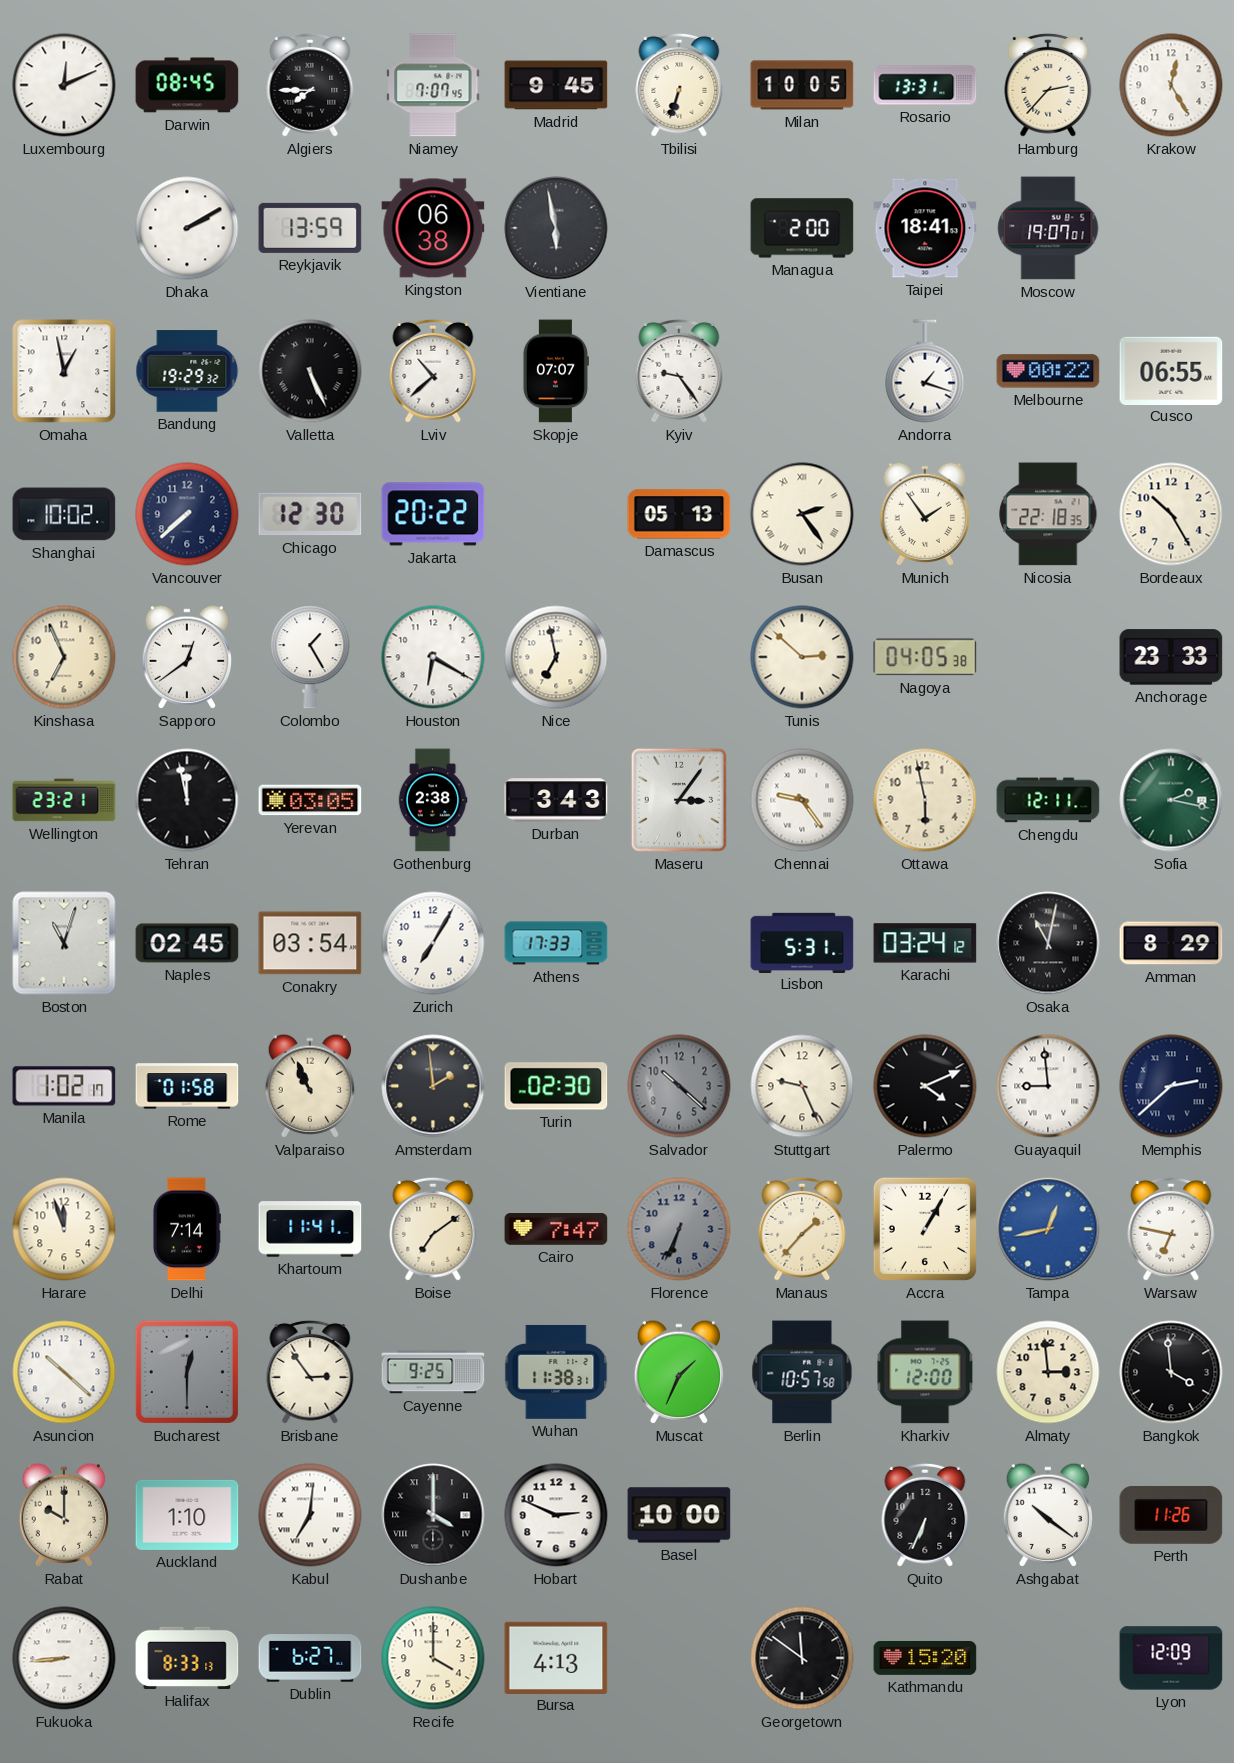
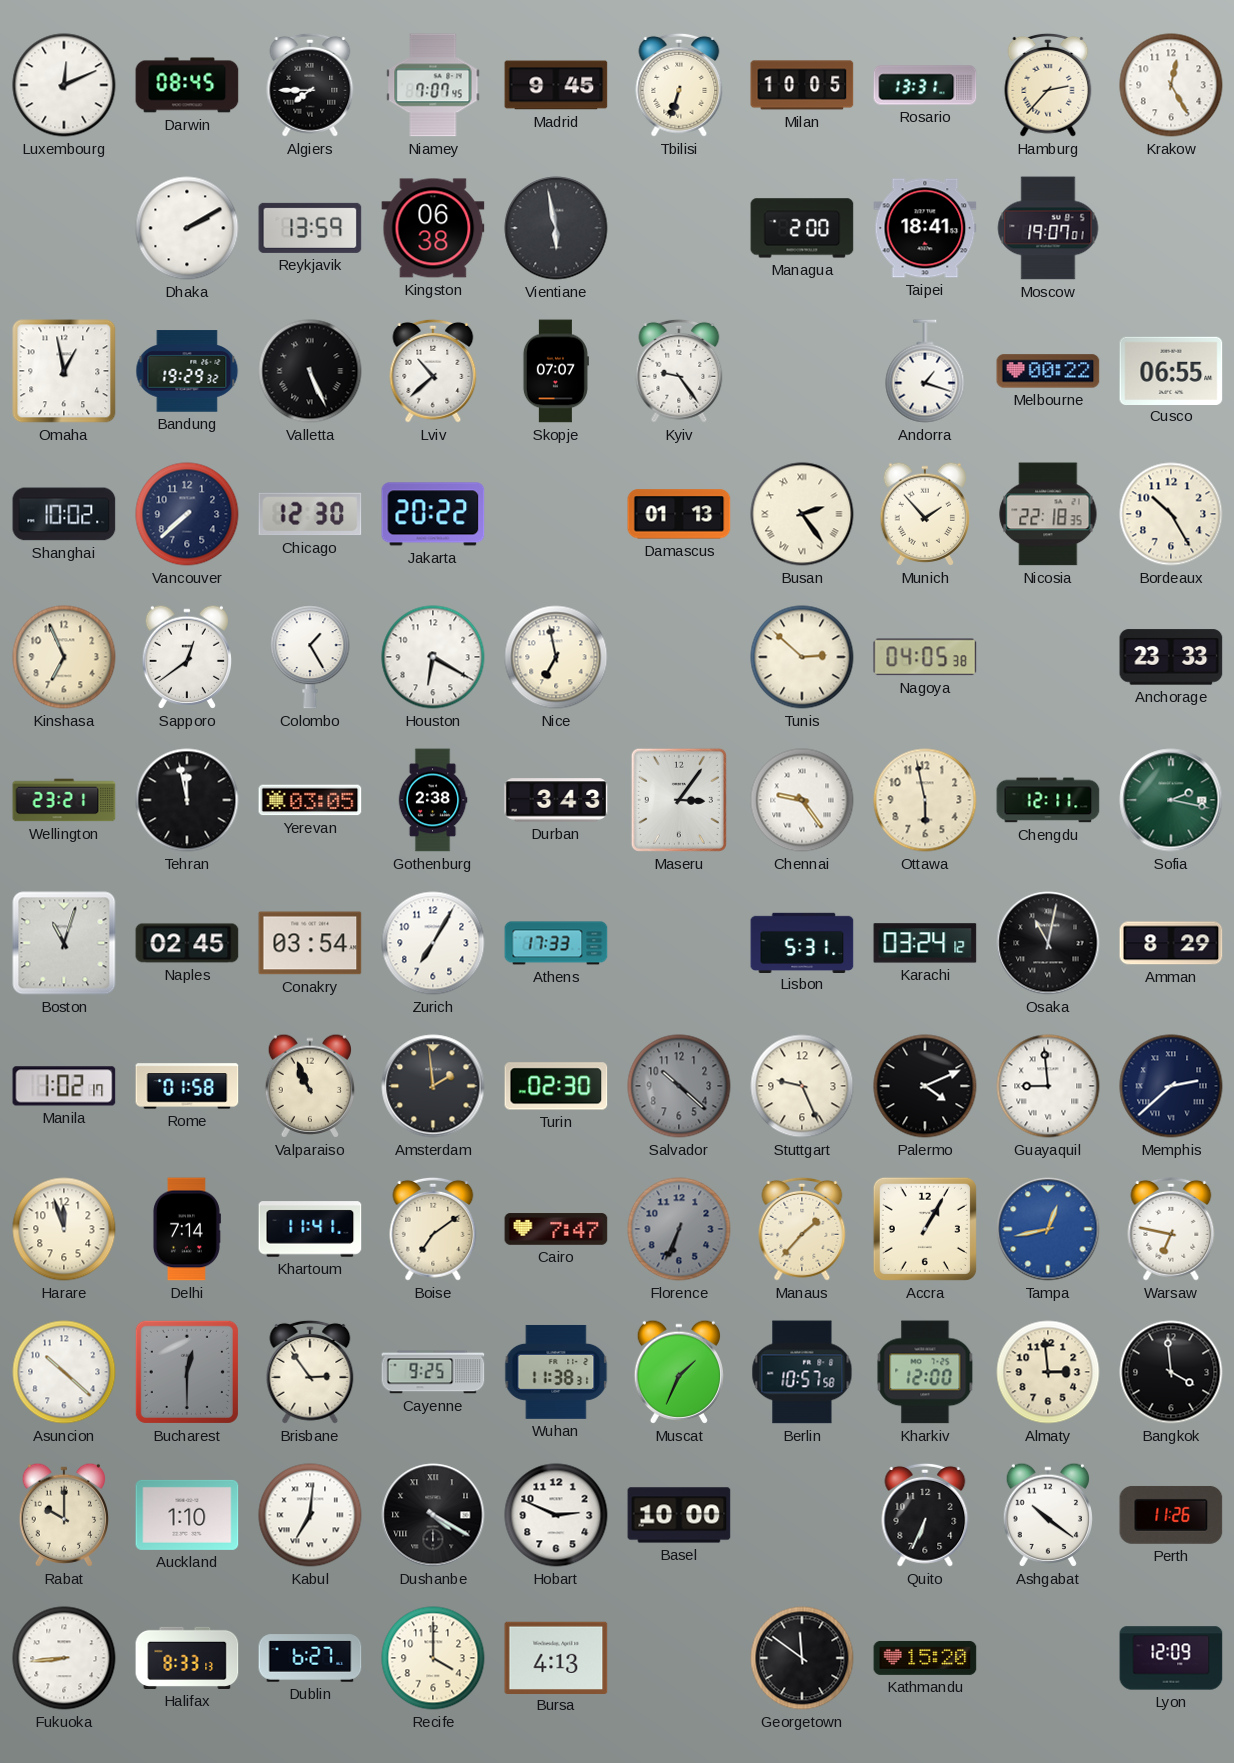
Damascus: 05:13 -> 01:13 (679, 514)
Munich: 1:54 -> 1:53 (924, 514)
Dushanbe: 4:00 -> 4:20 (433, 1515)
